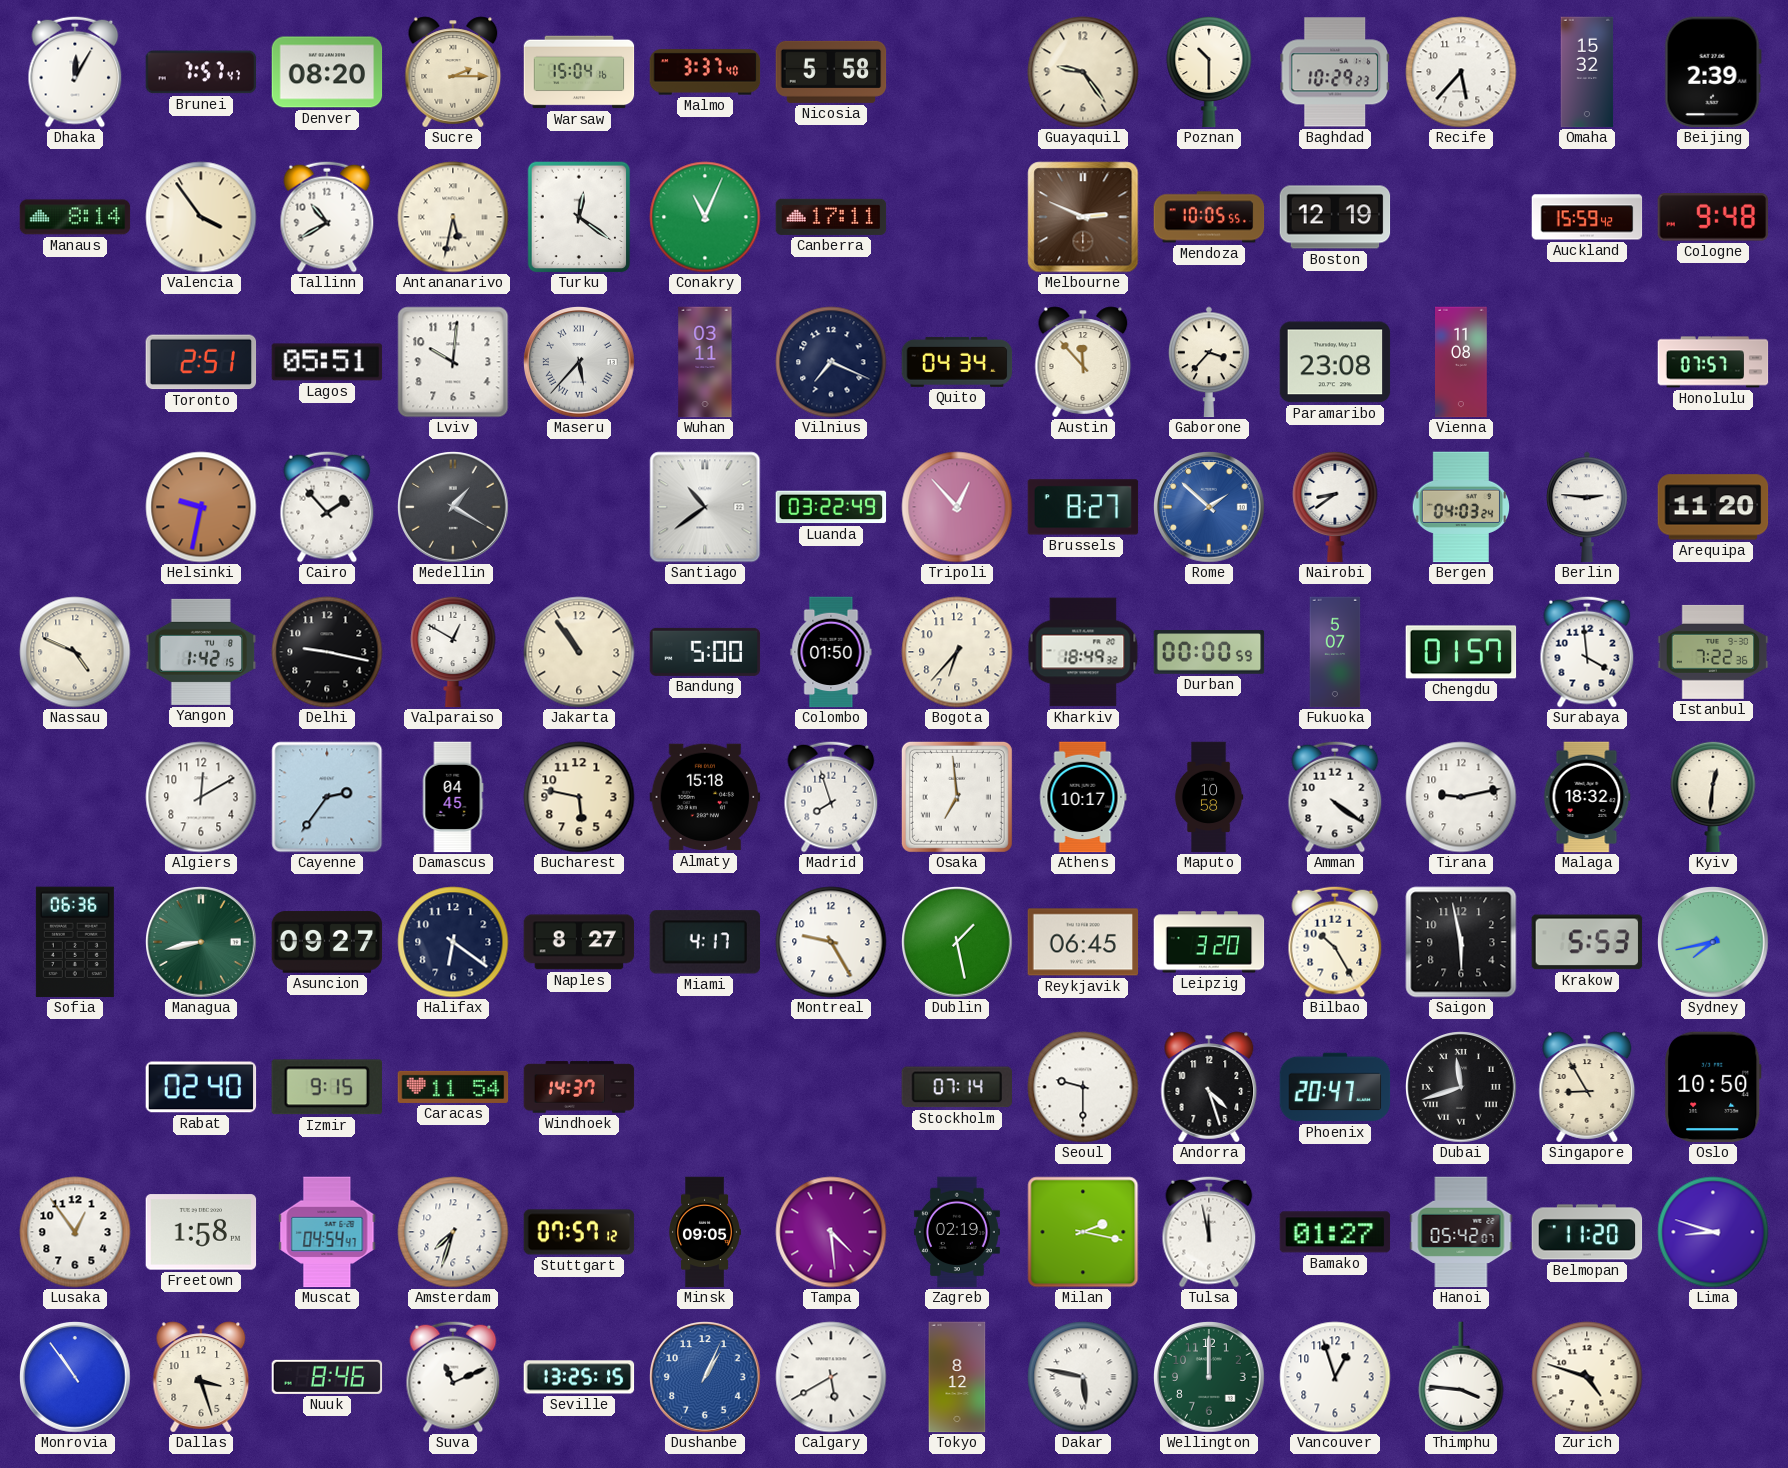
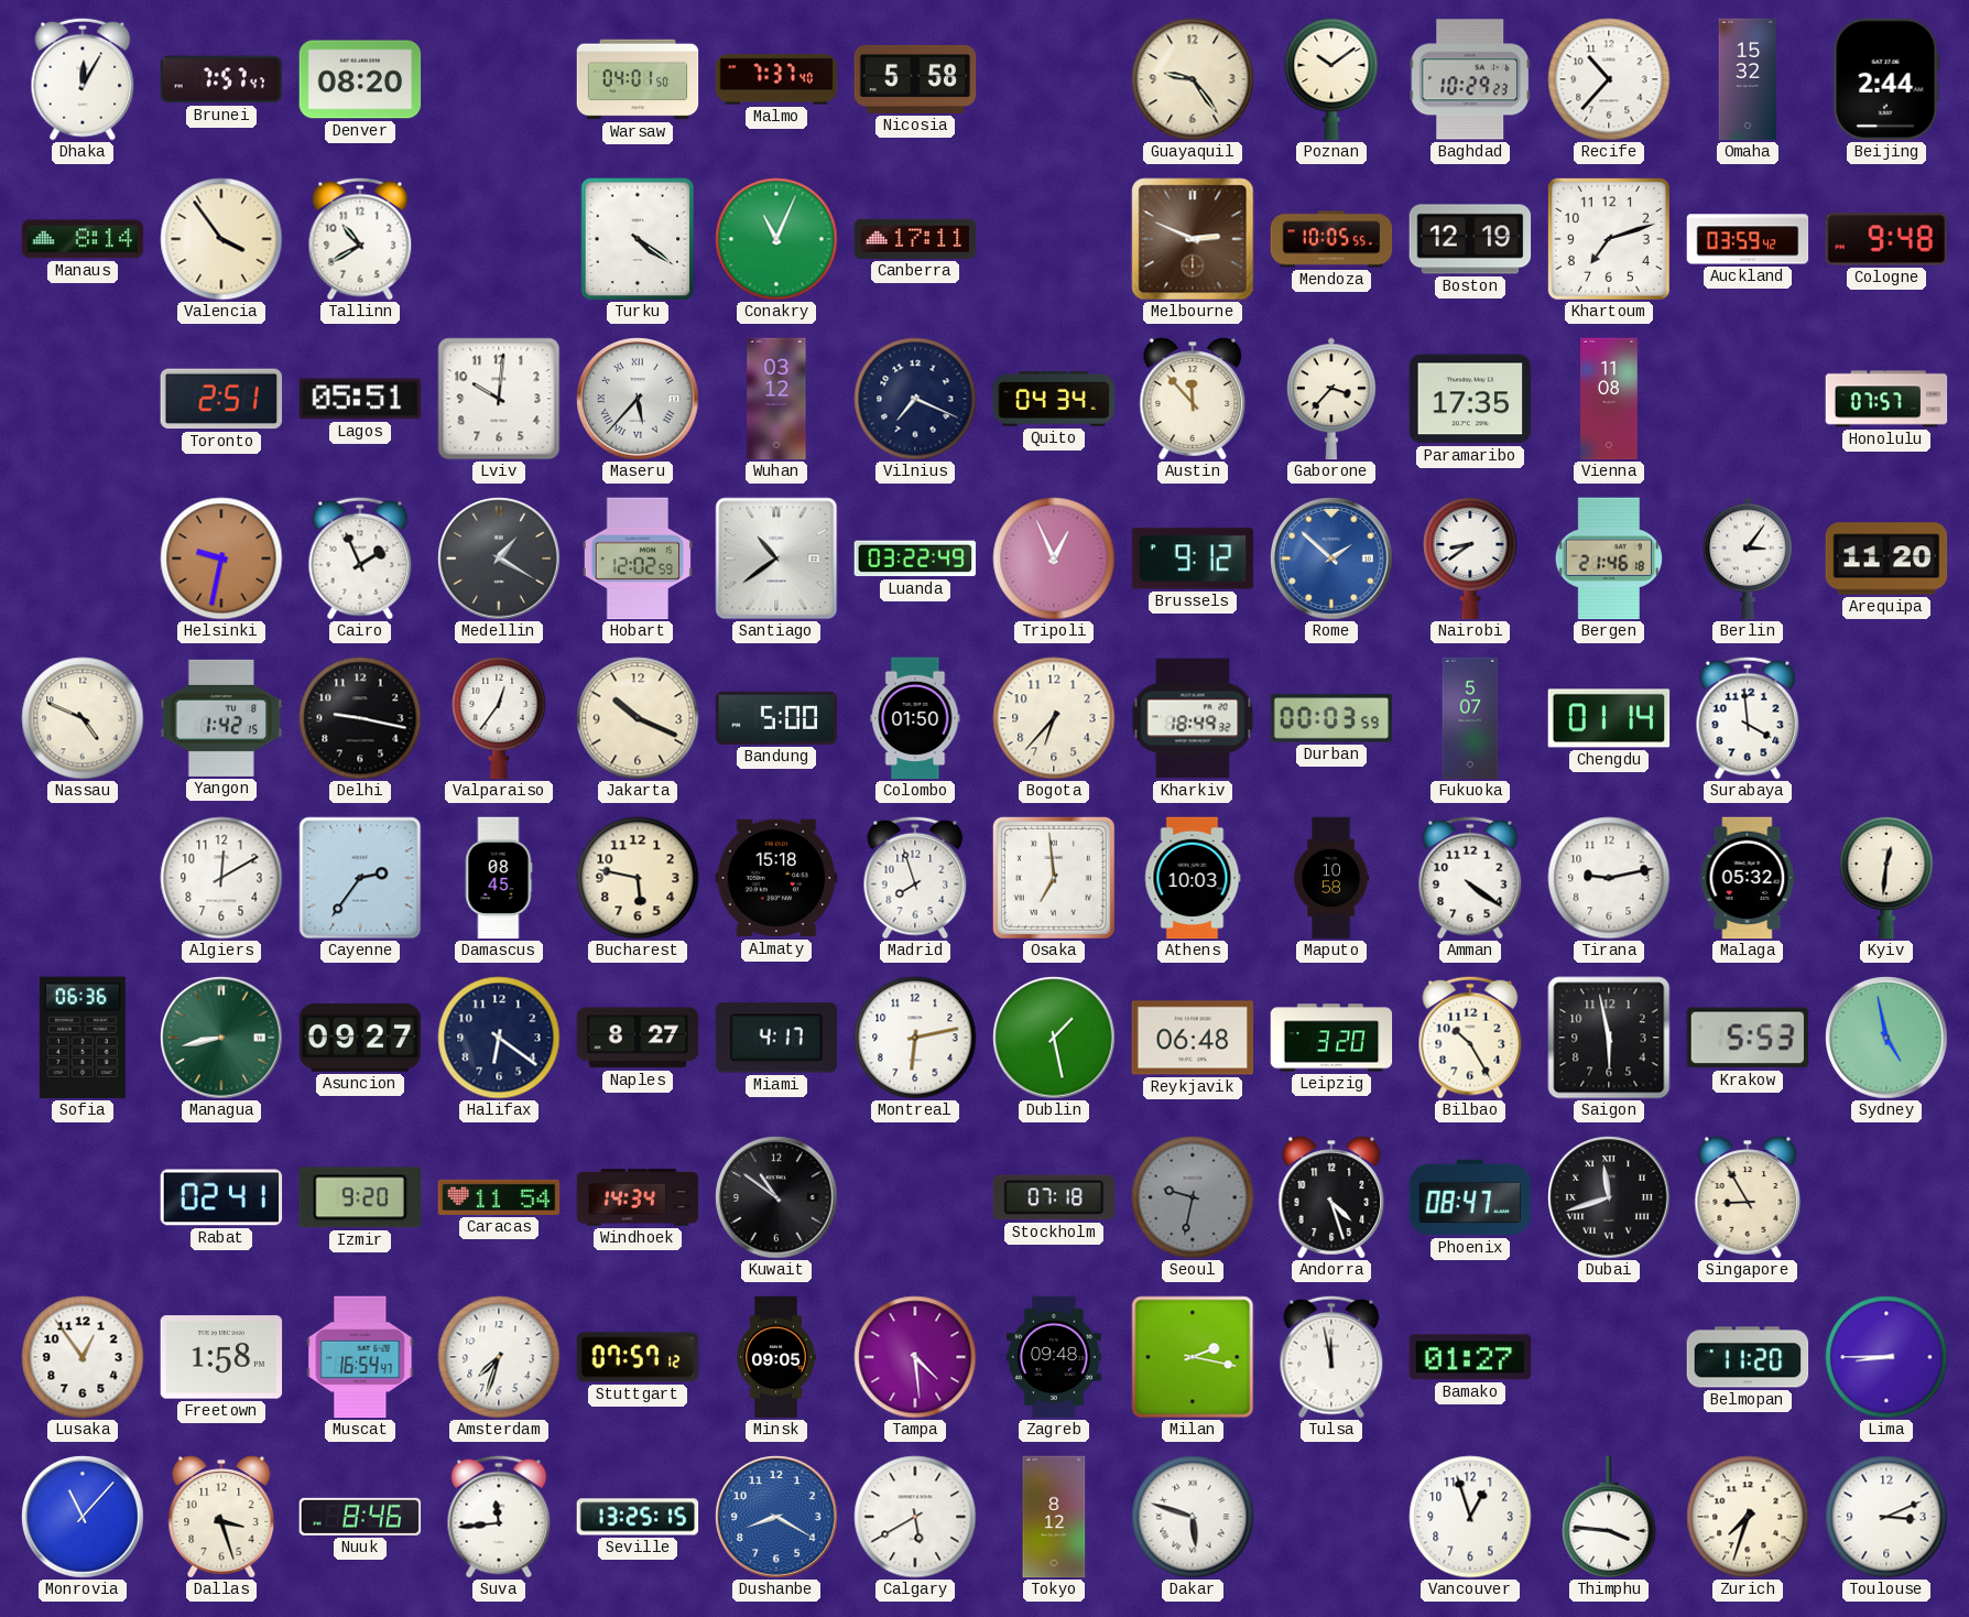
Sucre: 2:15 -> none (453, 72)
Warsaw: 15:04 -> 04:01 (638, 79)
Malmo: 3:37 -> 7:37 (776, 79)
Poznan: 10:30 -> 10:09 (1331, 79)
Recife: 5:37 -> 10:37 (1609, 79)
Beijing: 2:39 -> 2:44 (1886, 79)
Antananarivo: 5:32 -> none (453, 217)
Turku: 12:21 -> 4:21 (638, 239)
Khartoum: none -> 7:12 (1609, 239)
Auckland: 15:59 -> 03:59 (1748, 239)
Wuhan: 03:11 -> 03:12 (776, 399)
Paramaribo: 23:08 -> 17:35 (1470, 399)
Cairo: 1:53 -> 1:56 (360, 558)
Hobart: none -> 12:02 (637, 558)
Tripoli: 12:53 -> 12:56 (1054, 558)
Brussels: 8:27 -> 9:12 (1193, 558)
Bergen: 04:03 -> 21:46 (1608, 558)
Berlin: 2:46 -> 3:06 (1749, 558)
Valparaiso: 12:50 -> 12:36 (499, 718)
Jakarta: 10:54 -> 10:19 (638, 718)
Durban: 00:00 -> 00:03 (1331, 718)
Chengdu: 01:57 -> 01:14 (1609, 718)
Istanbul: 7:22 -> none (1713, 652)
Damascus: 04:45 -> 08:45 (499, 878)
Athens: 10:17 -> 10:03 (1193, 878)
Malaga: 18:32 -> 05:32 (1748, 878)
Montreal: 9:25 -> 6:13 (915, 1038)
Reykjavik: 06:45 -> 06:48 (1193, 1038)
Sydney: 7:43 -> 4:58 (1886, 1038)
Rabat: 02:40 -> 02:41 (221, 1197)
Izmir: 9:15 -> 9:20 (360, 1197)
Windhoek: 14:37 -> 14:34 (638, 1197)
Kuwait: none -> 10:51 (776, 1197)
Stockholm: 07:14 -> 07:18 (1053, 1197)
Seoul: 9:30 -> 9:32 (1193, 1197)
Seoul dial: white -> grey (1193, 1197)
Phoenix: 20:47 -> 08:47 (1470, 1197)
Oslo: 10:50 -> none (1713, 1087)
Muscat: 04:54 -> 16:54 (360, 1357)
Zagreb: 02:19 -> 09:48 (1054, 1357)
Hanoi: 05:42 -> none (1461, 1232)
Lima: 8:48 -> 8:45 (1886, 1357)
Monrovia: 10:54 -> 11:07 (83, 1517)
Suva: 11:11 -> 11:44 (499, 1517)
Dushanbe: 1:04 -> 8:20 (776, 1517)
Dakar: 5:47 -> 5:48 (1193, 1517)
Wellington: 12:00 -> none (1209, 1377)
Zurich: 4:48 -> 7:33 (1748, 1517)
Toulouse: none -> 3:11 (1886, 1517)
